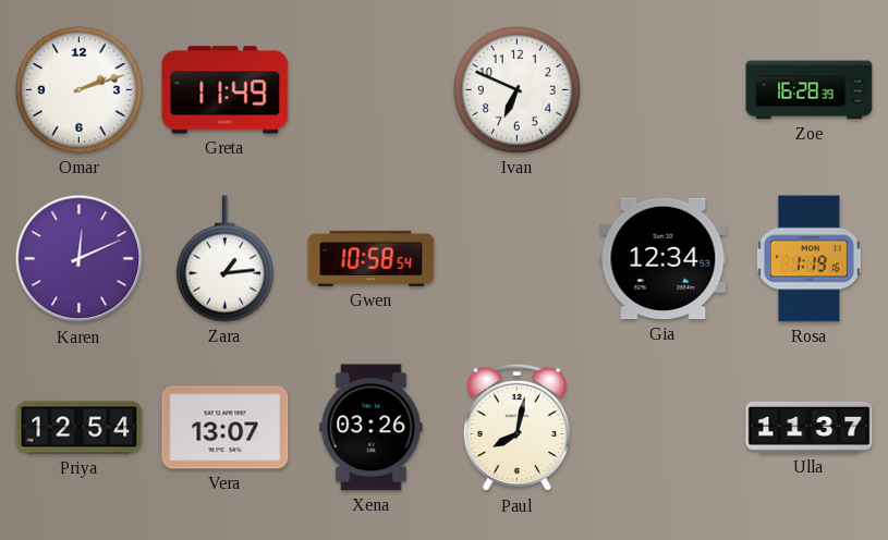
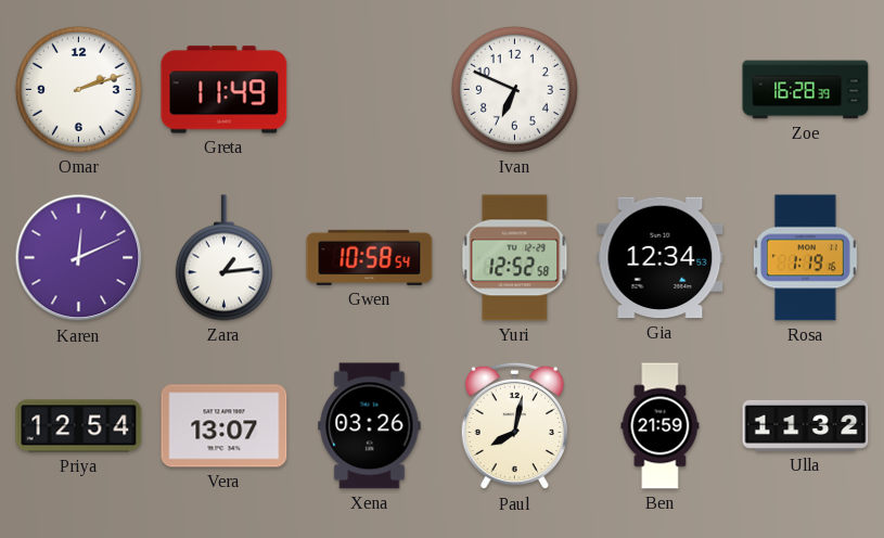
Yuri: none -> 12:52 (515, 258)
Ben: none -> 21:59 (661, 426)
Ulla: 11:37 -> 11:32 (806, 425)
